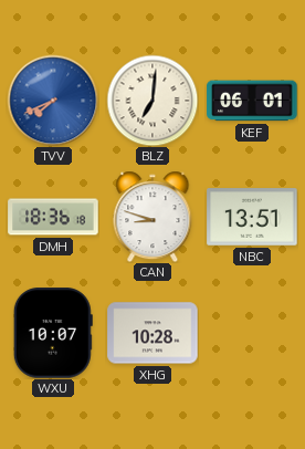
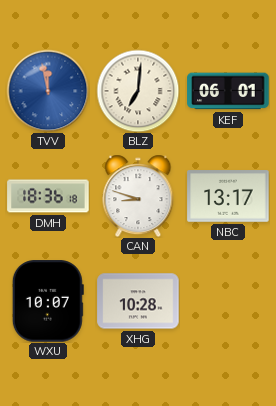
TVV: 7:41 -> 11:58 (48, 91)
NBC: 13:51 -> 13:17 (228, 196)
